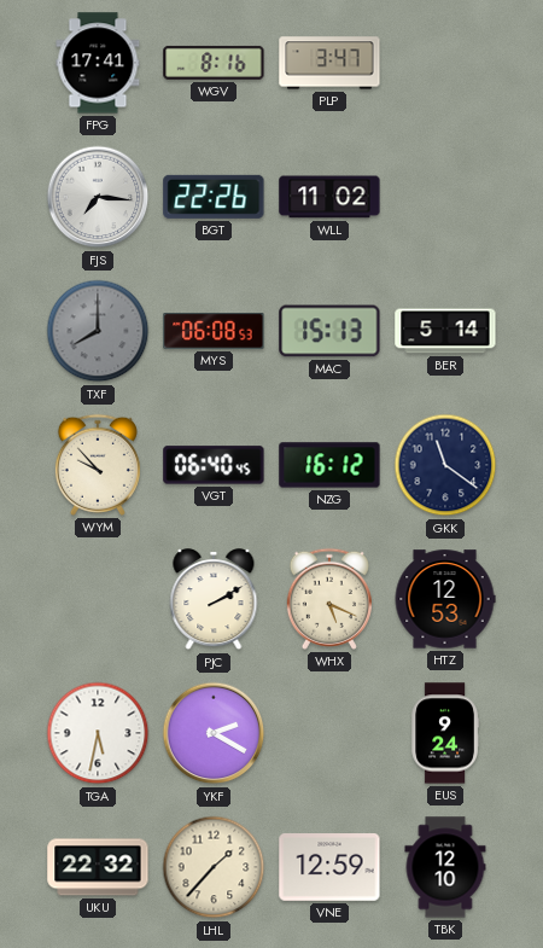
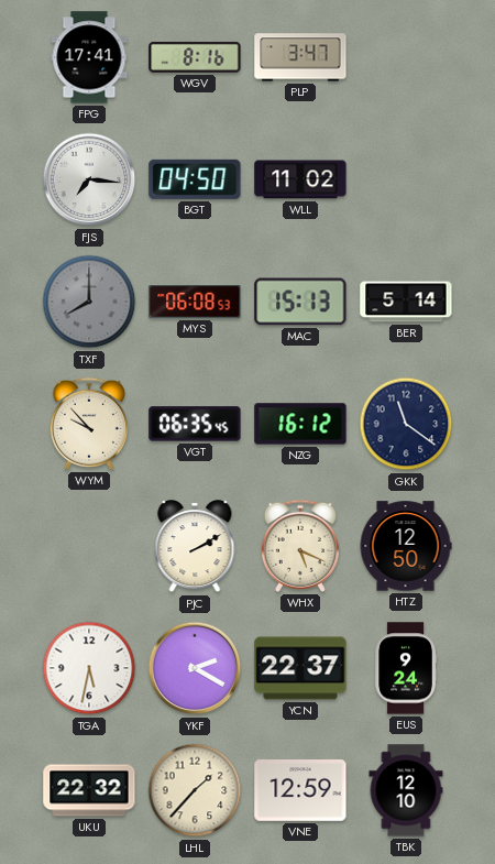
BGT: 22:26 -> 04:50 (195, 179)
VGT: 06:40 -> 06:35 (195, 424)
HTZ: 12:53 -> 12:50 (406, 546)
YCN: none -> 22:37 (300, 668)
